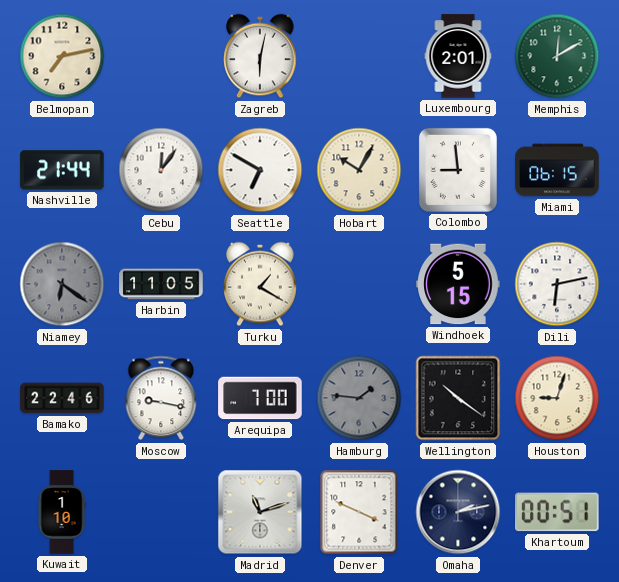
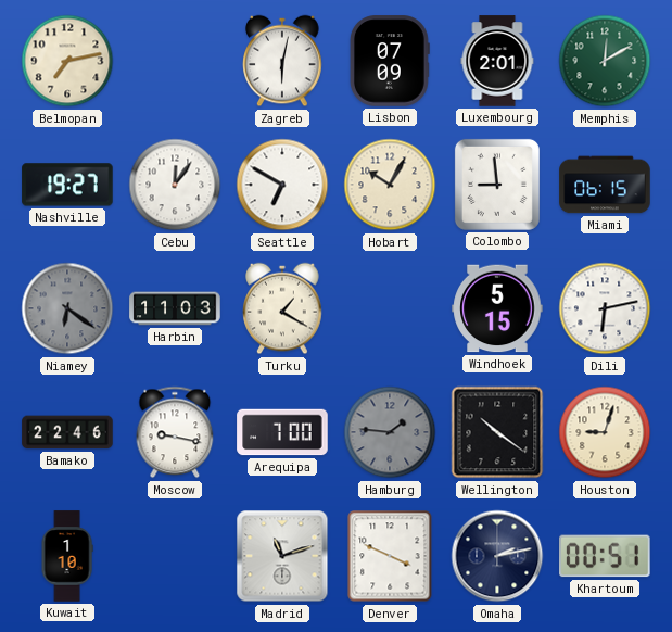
Lisbon: none -> 07:09 (390, 61)
Nashville: 21:44 -> 19:27 (67, 185)
Harbin: 11:05 -> 11:03 (175, 308)
